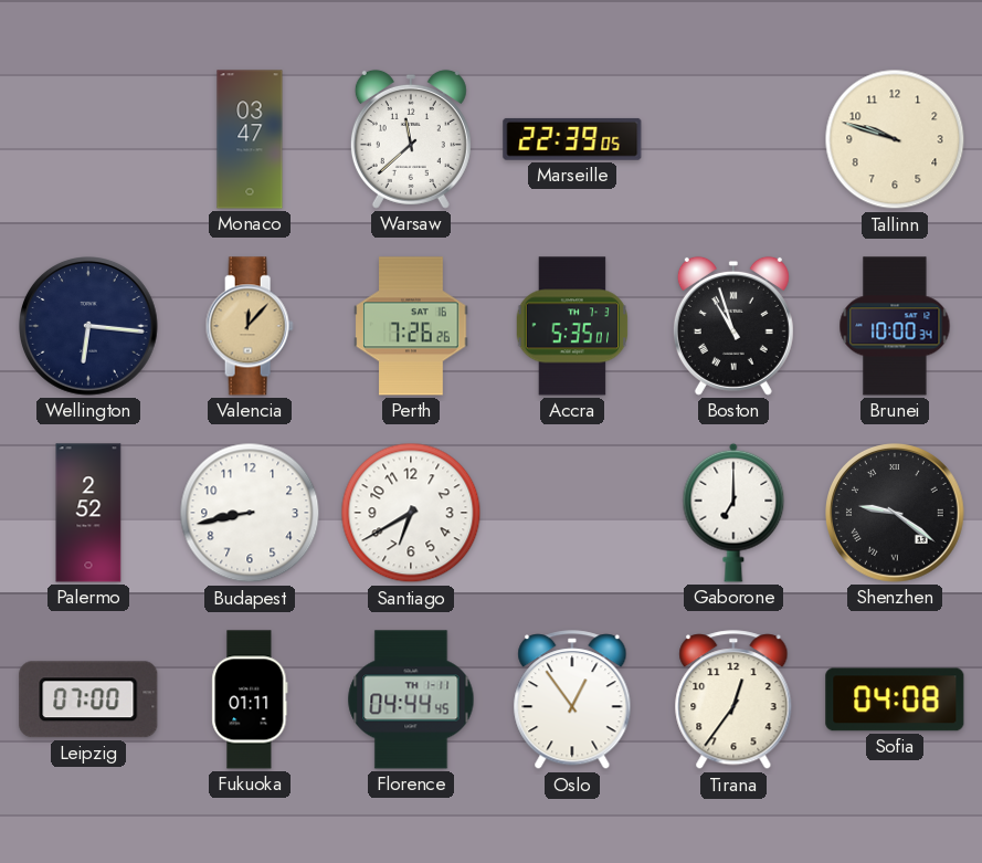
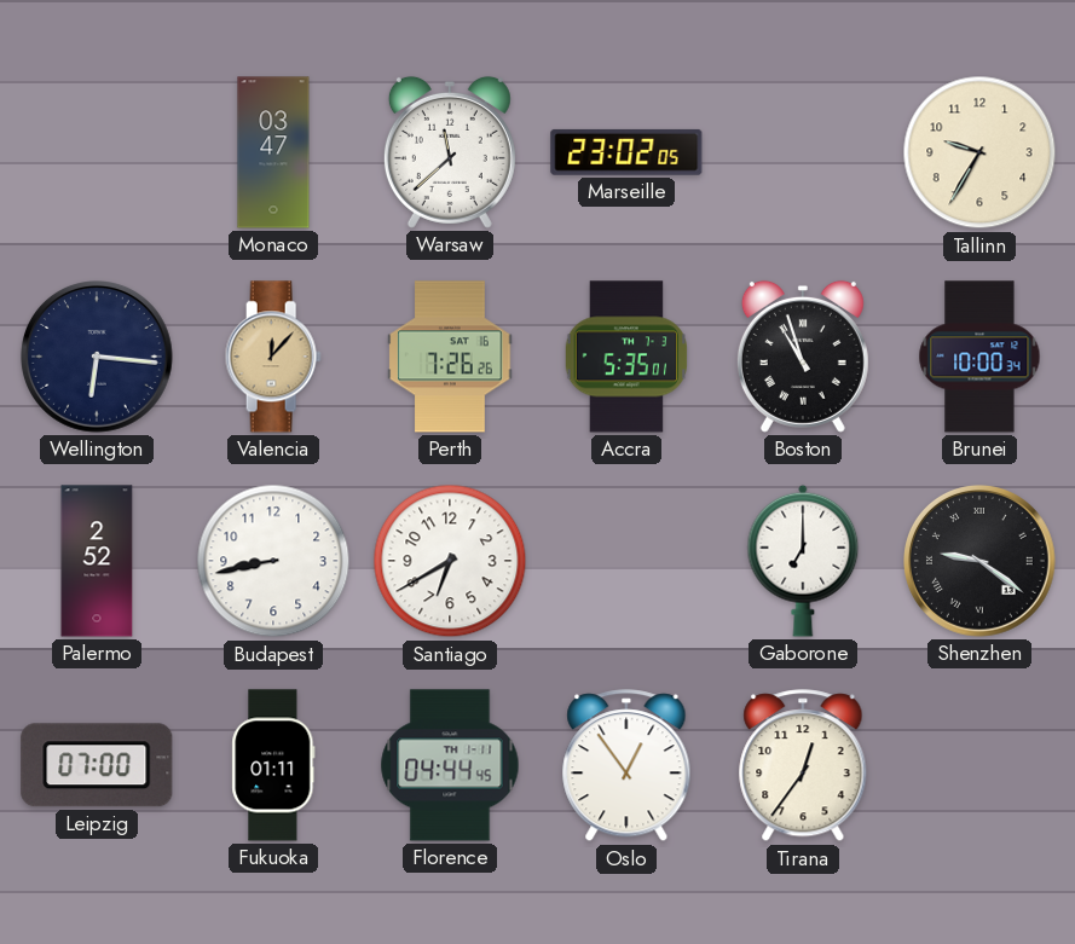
Marseille: 22:39 -> 23:02 (626, 152)
Tallinn: 9:48 -> 9:35 (979, 152)
Sofia: 04:08 -> none (895, 699)
